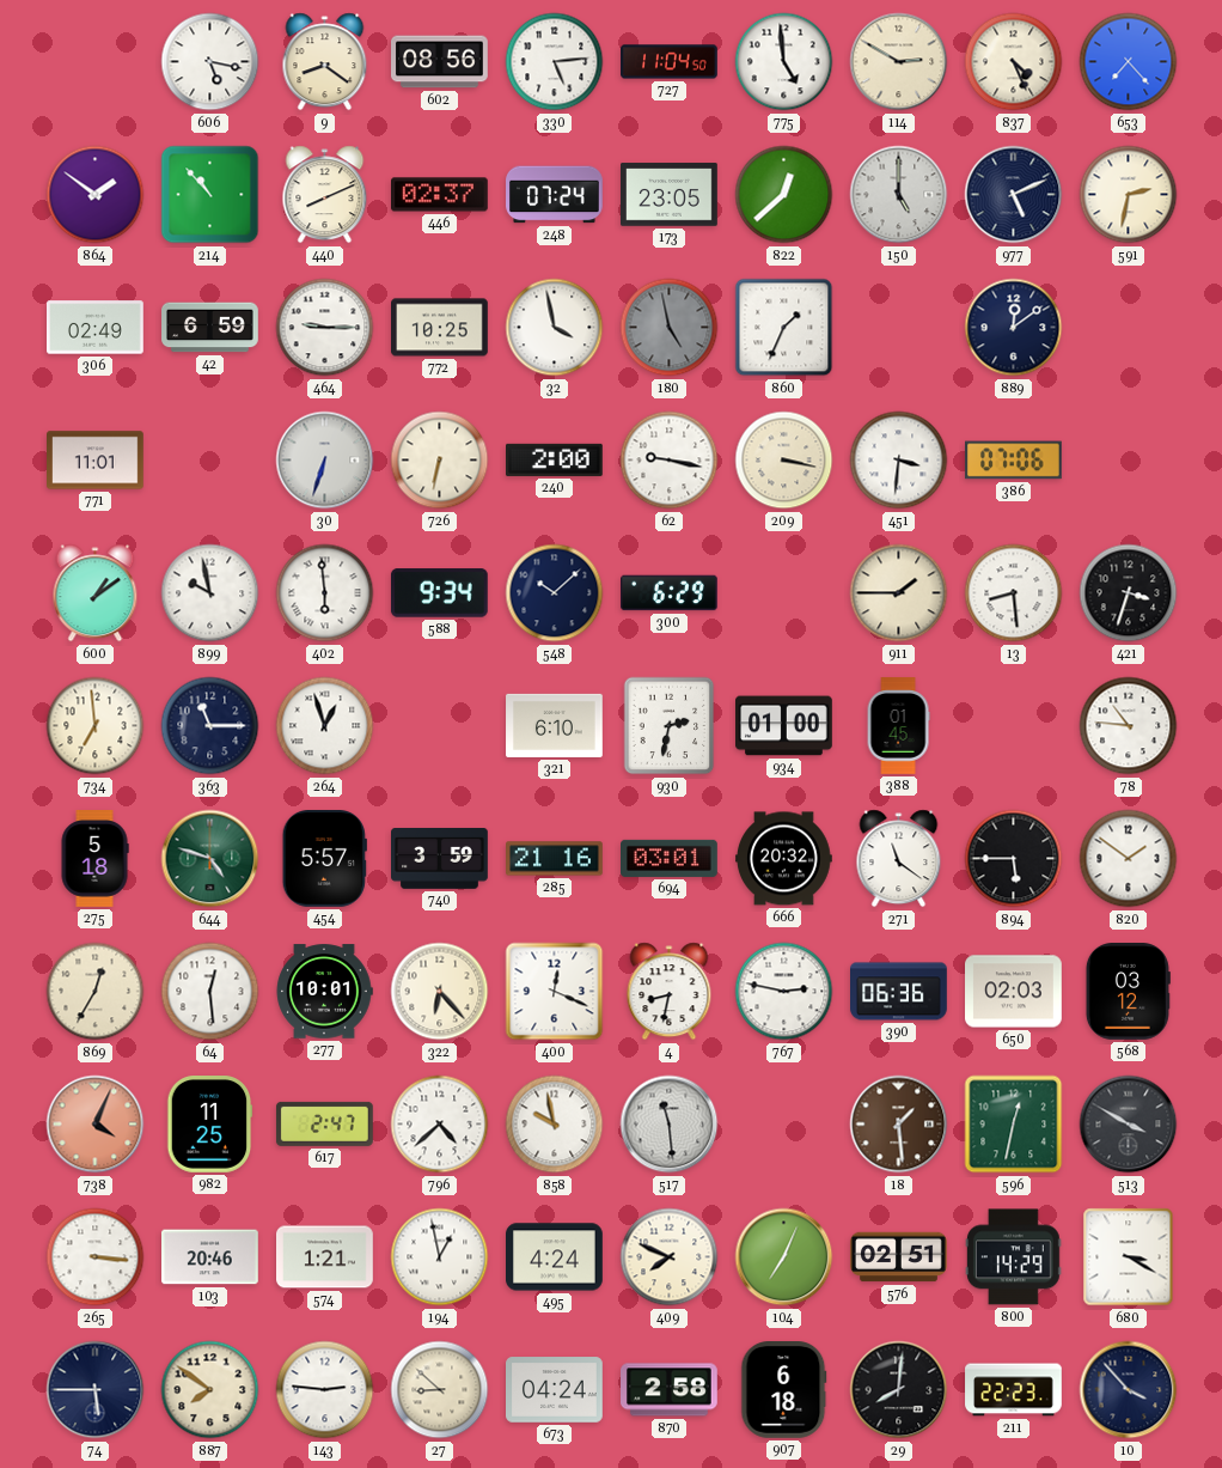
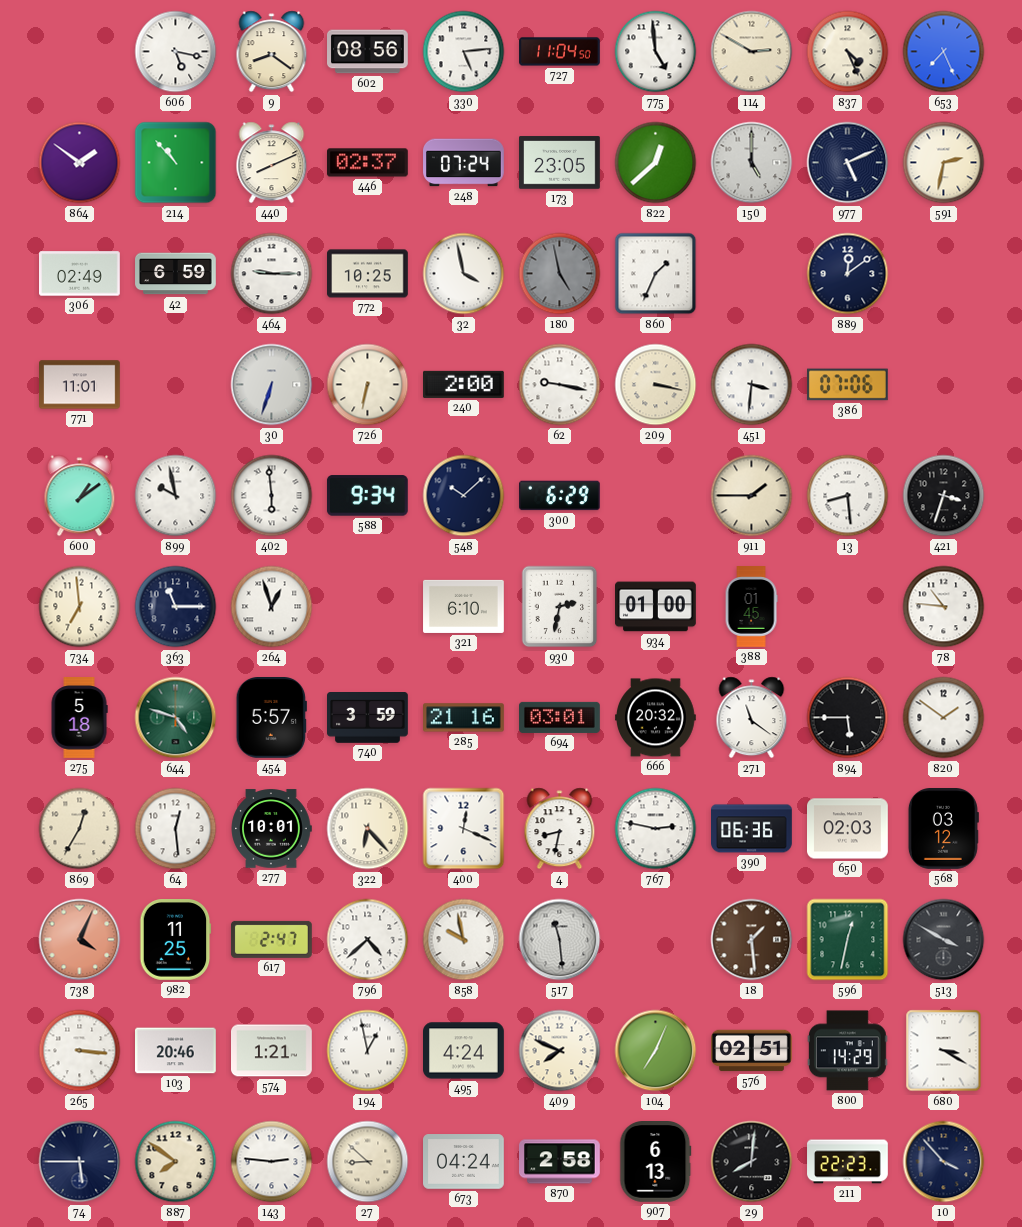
653: 7:23 -> 7:26 (944, 52)
907: 6:18 -> 6:13 (656, 1162)
